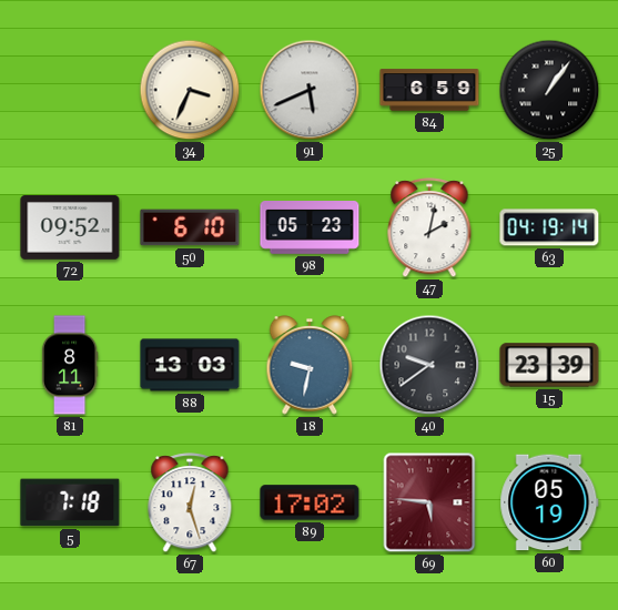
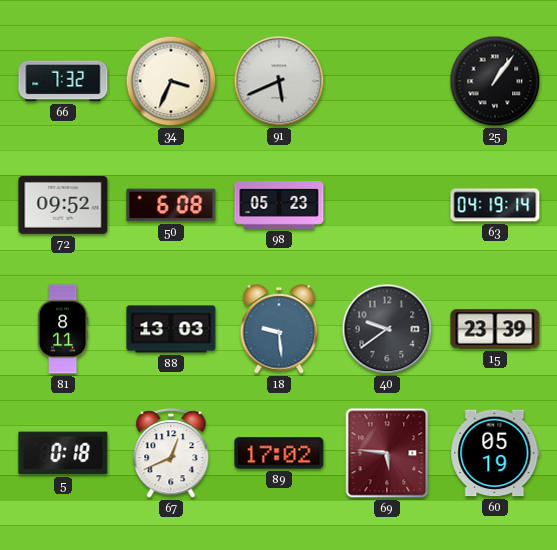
66: none -> 7:32 (63, 81)
84: 6:59 -> none (429, 90)
50: 6:10 -> 6:08 (171, 205)
47: 2:02 -> none (429, 228)
18: 9:32 -> 9:29 (279, 329)
5: 7:18 -> 0:18 (63, 453)
67: 12:27 -> 12:41 (171, 454)
